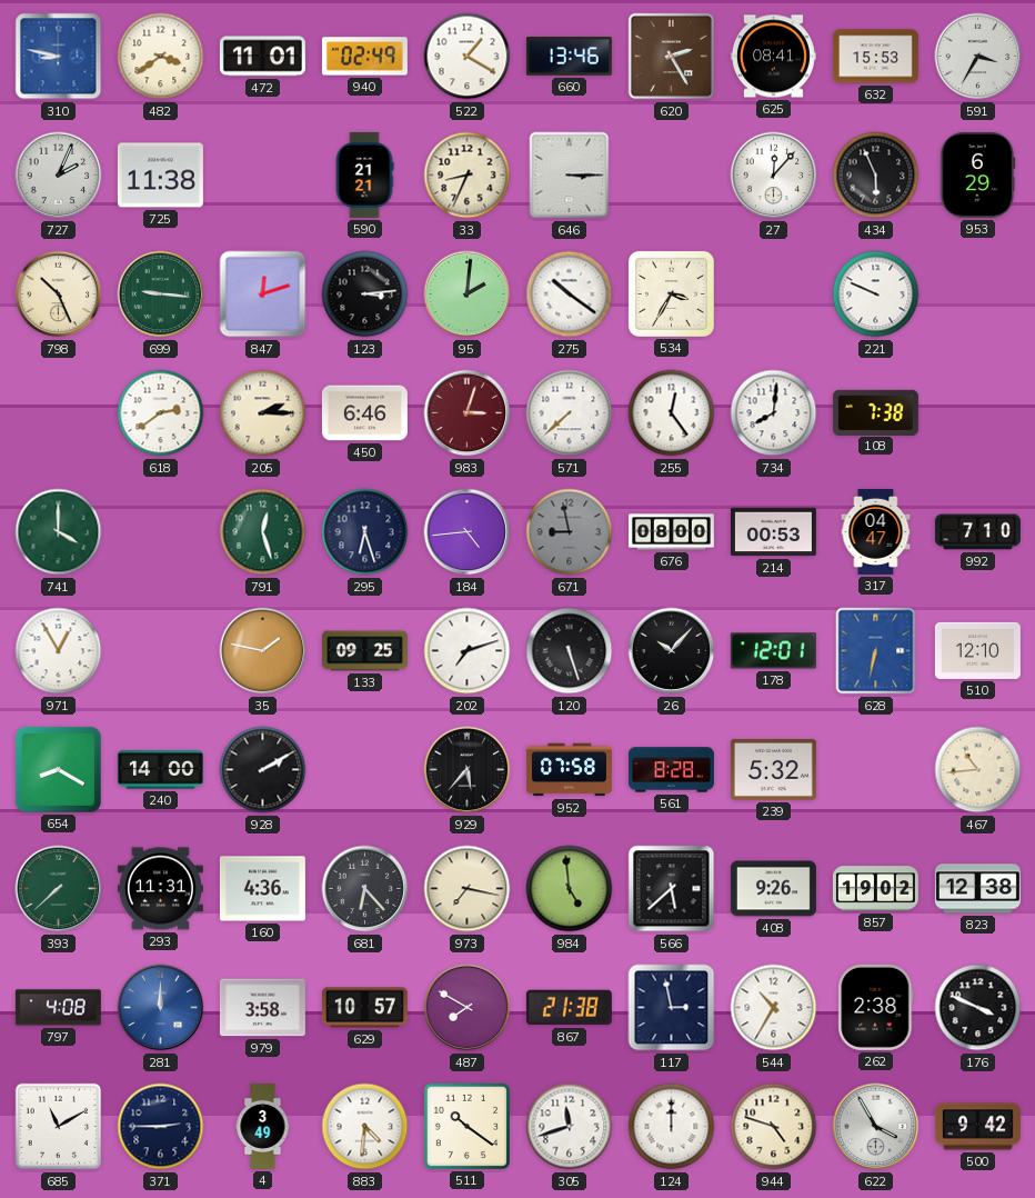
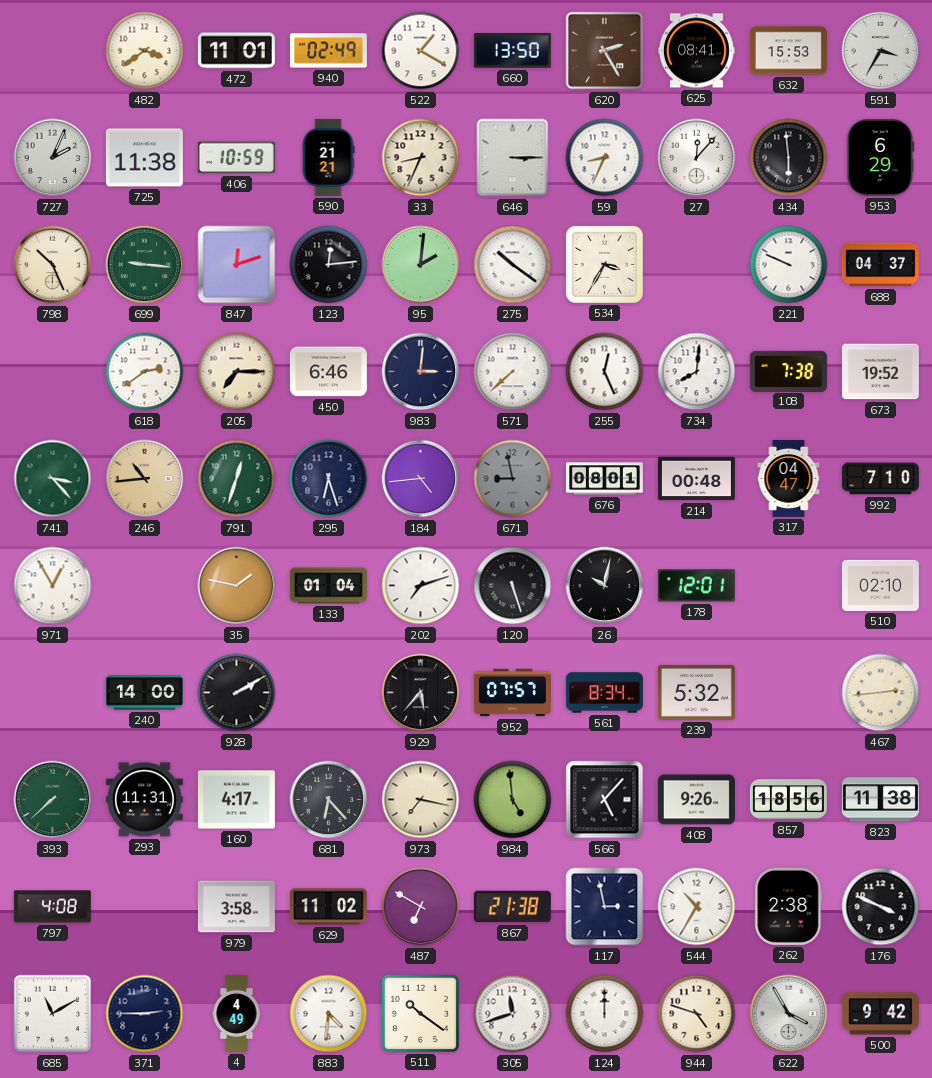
310: 8:47 -> none (59, 57)
660: 13:46 -> 13:50 (512, 51)
406: none -> 10:59 (236, 158)
59: none -> 8:34 (605, 158)
434: 5:56 -> 5:59 (789, 158)
123: 3:14 -> 12:14 (329, 265)
688: none -> 04:37 (880, 265)
205: 2:15 -> 7:15 (237, 372)
983: 3:03 -> 3:01 (421, 372)
983 dial: burgundy -> navy (421, 372)
255: 12:24 -> 12:26 (605, 372)
673: none -> 19:52 (880, 372)
741: 4:00 -> 3:23 (53, 479)
246: none -> 10:44 (145, 479)
791: 12:27 -> 12:33 (237, 479)
676: 08:00 -> 08:01 (604, 479)
214: 00:53 -> 00:48 (696, 479)
133: 09:25 -> 01:04 (328, 586)
26: 10:07 -> 10:02 (605, 586)
628: 6:32 -> none (876, 651)
510: 12:10 -> 02:10 (880, 585)
654: 8:20 -> none (58, 769)
952: 07:58 -> 07:57 (512, 693)
561: 8:28 -> 8:34 (604, 693)
467: 10:44 -> 2:44 (881, 693)
160: 4:36 -> 4:17 (236, 800)
566: 5:38 -> 5:07 (605, 800)
857: 19:02 -> 18:56 (788, 800)
823: 12:38 -> 11:38 (880, 800)
281: 12:00 -> none (161, 1008)
629: 10:57 -> 11:02 (328, 907)
487: 7:50 -> 6:50 (421, 907)
4: 3:49 -> 4:49 (237, 1013)
